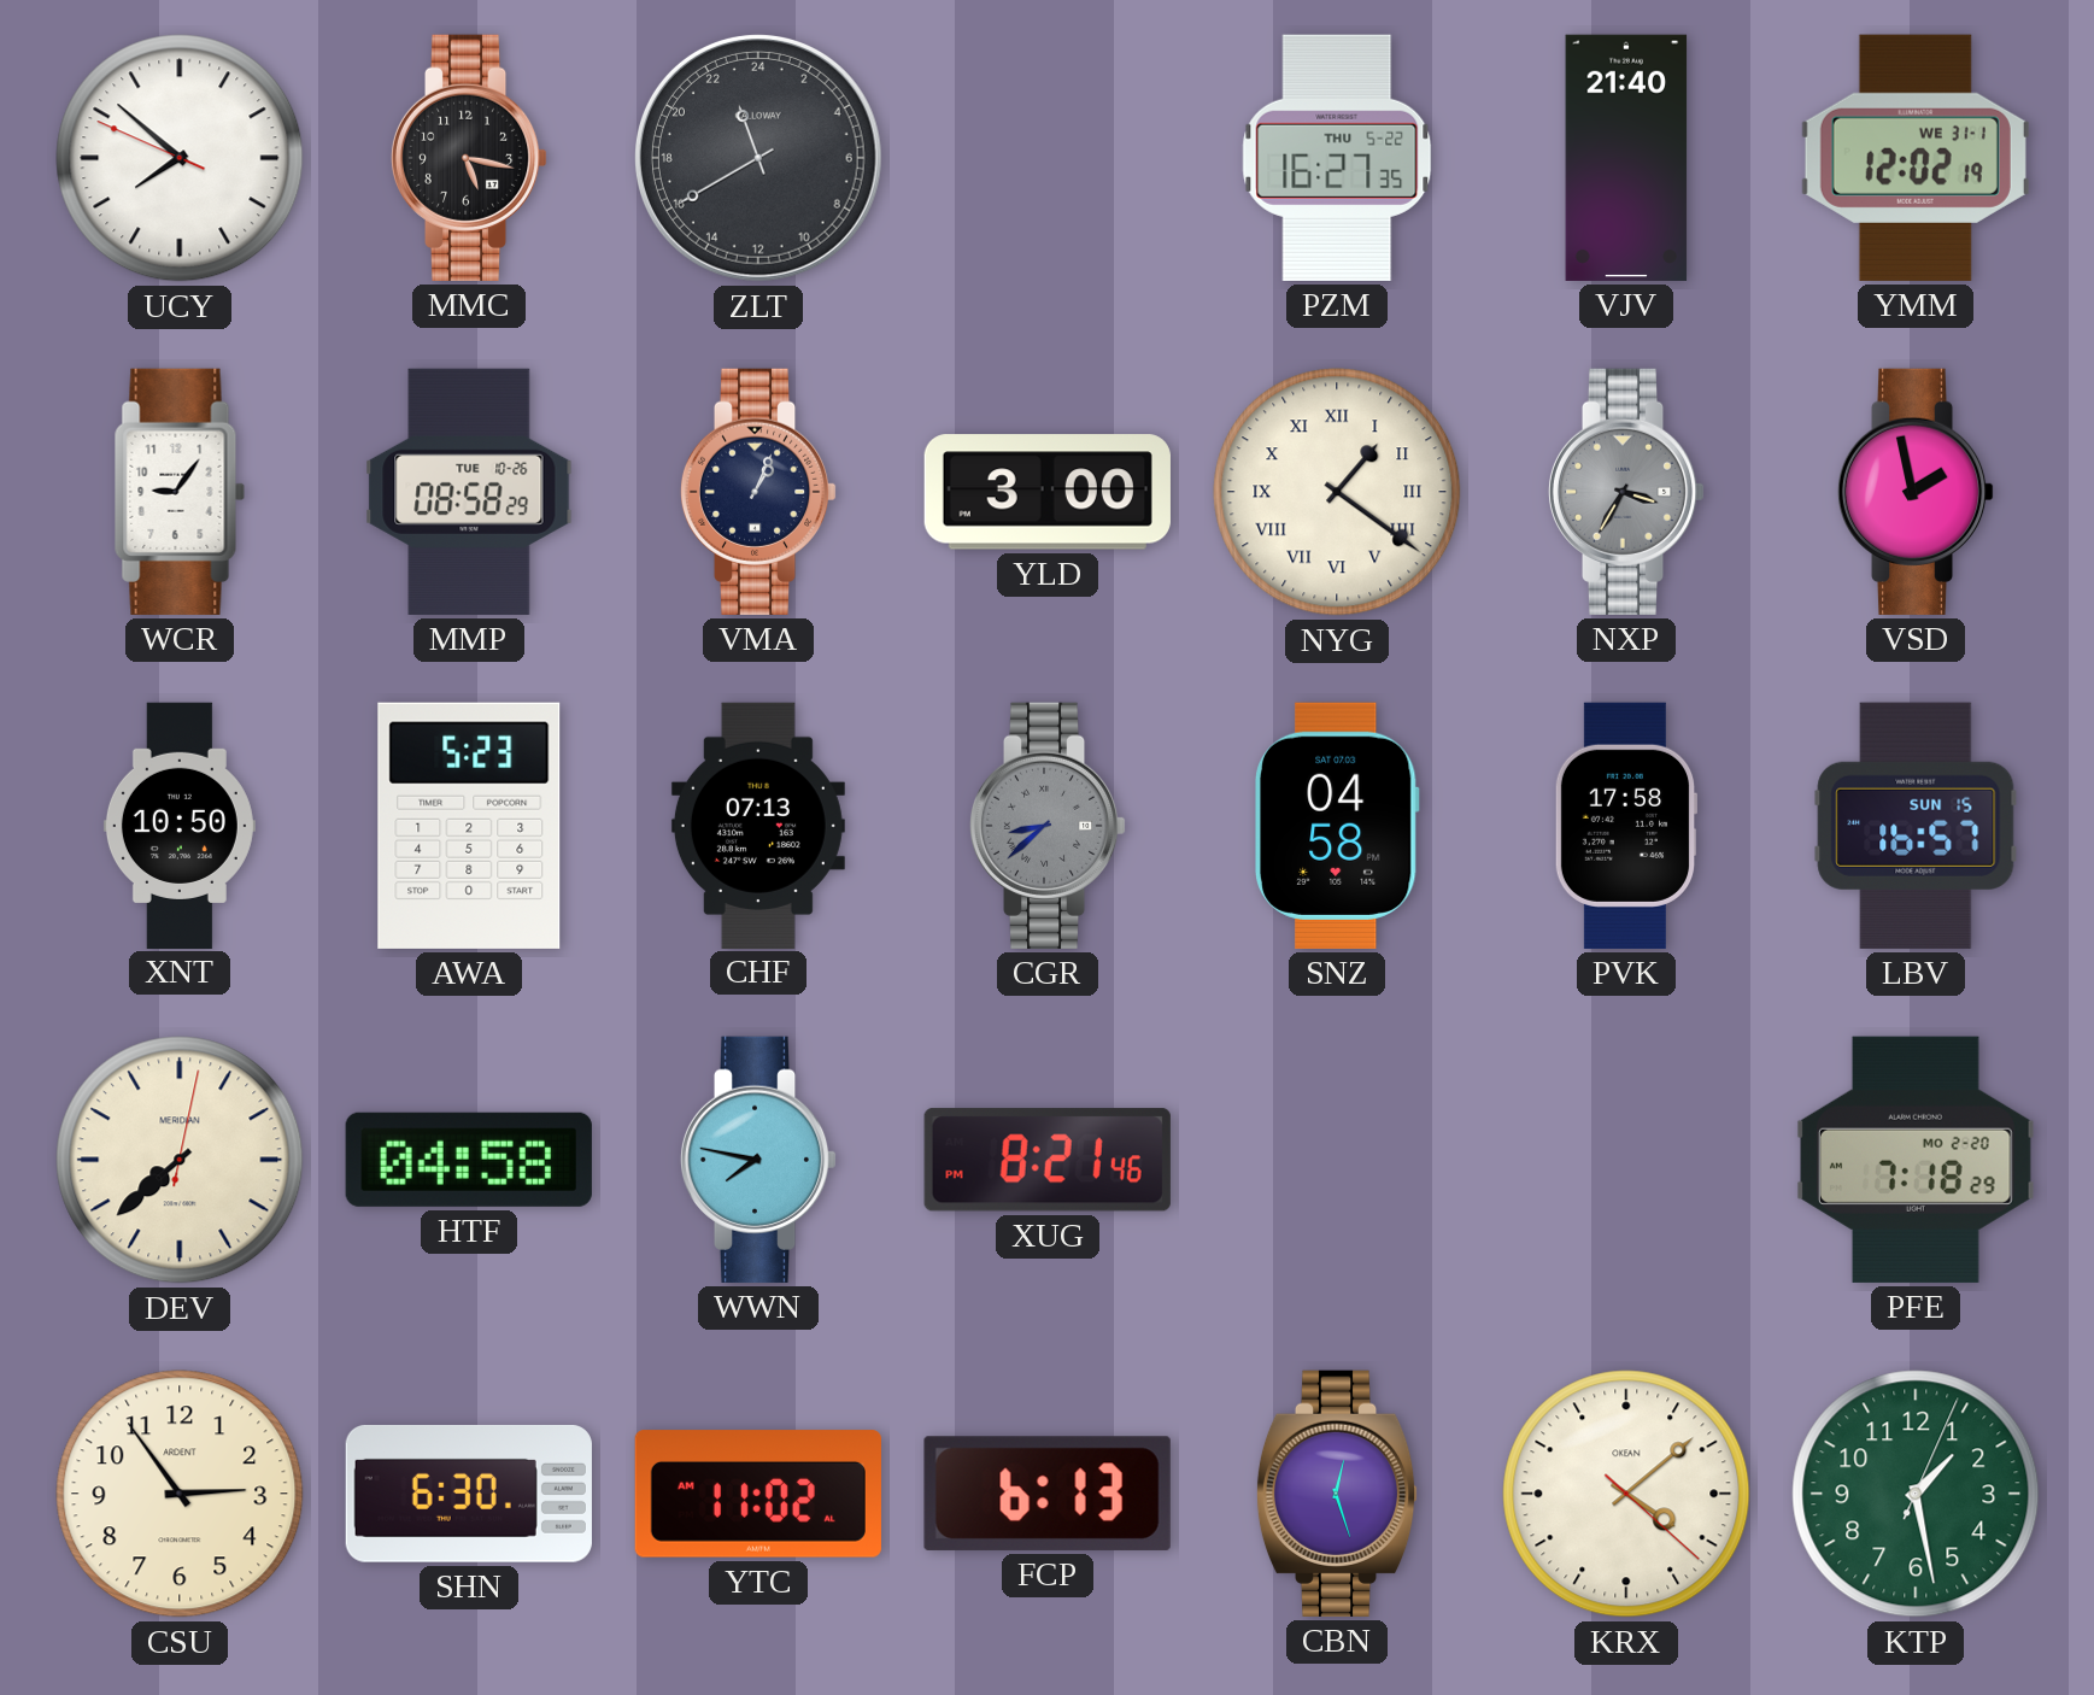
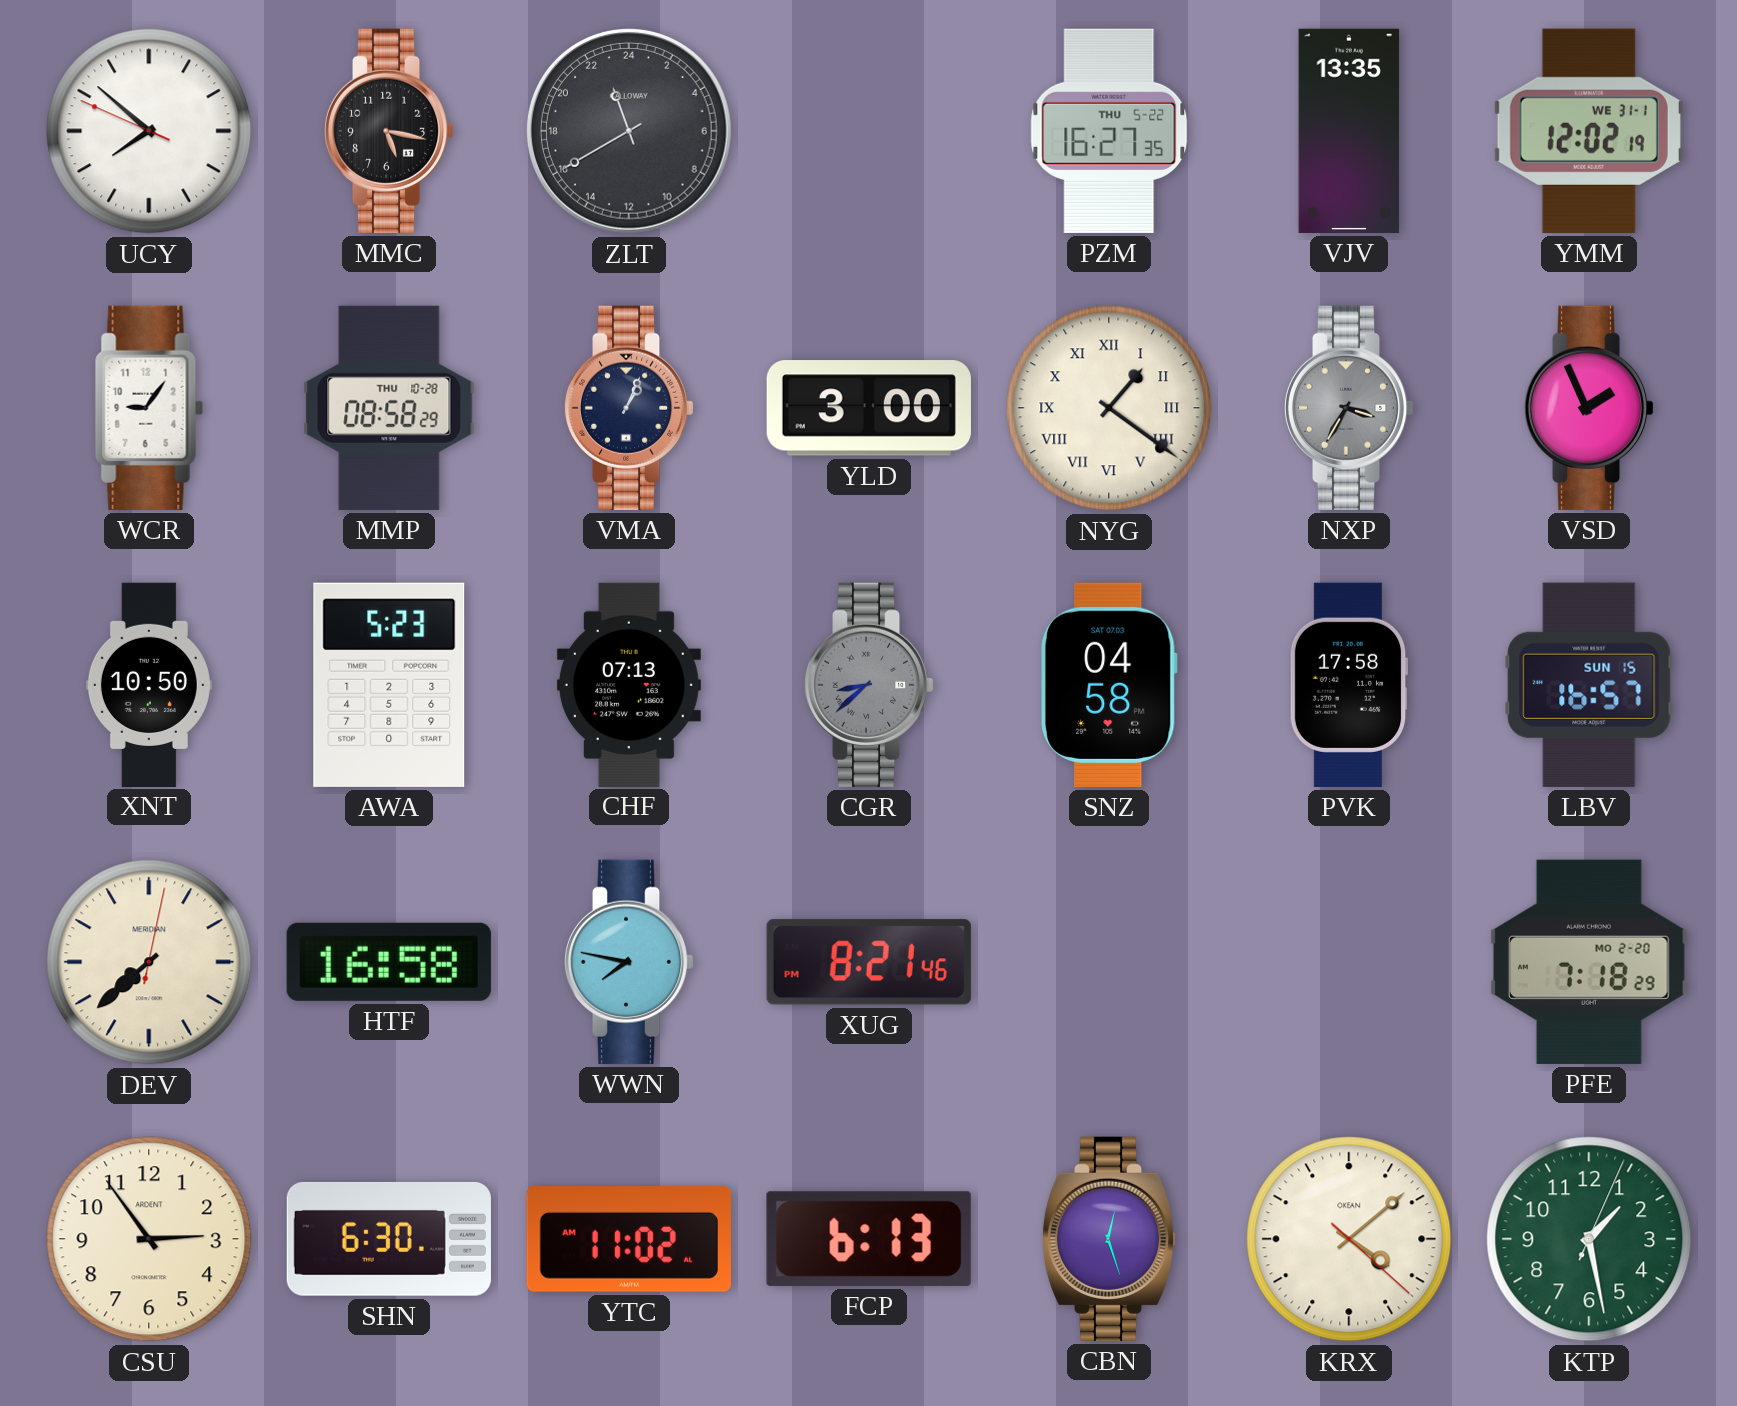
VJV: 21:40 -> 13:35 (1349, 131)
MMP date: TUE 10-26 -> THU 10-28 (389, 408)
VSD: 1:58 -> 1:56 (1589, 408)
HTF: 04:58 -> 16:58 (389, 962)
